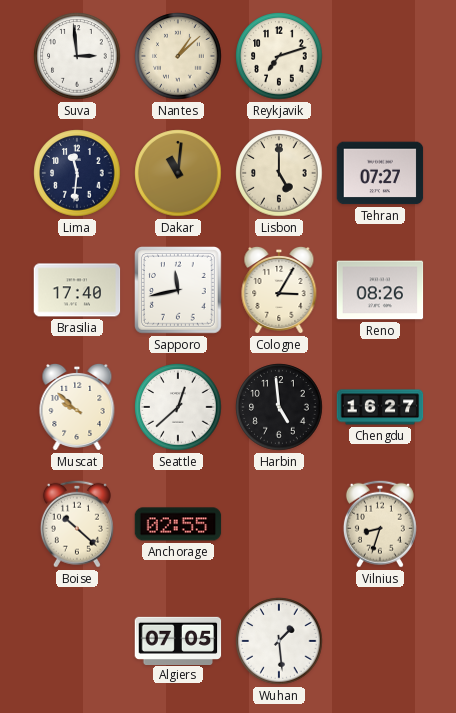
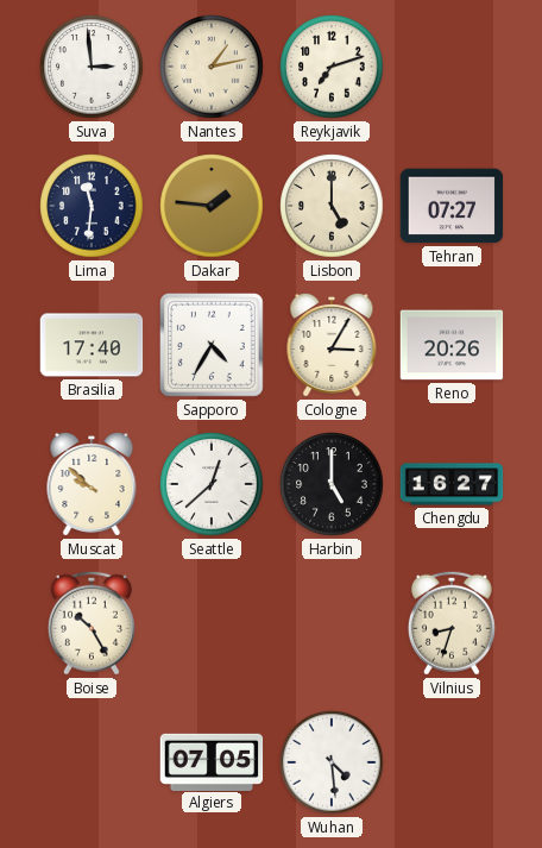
Nantes: 1:08 -> 1:13 (212, 67)
Dakar: 11:01 -> 1:46 (212, 206)
Sapporo: 11:43 -> 4:35 (213, 346)
Reno: 08:26 -> 20:26 (452, 345)
Harbin: 4:59 -> 5:00 (332, 484)
Boise: 10:22 -> 10:25 (92, 623)
Anchorage: 02:55 -> none (178, 524)
Wuhan: 1:29 -> 4:29 (332, 762)
